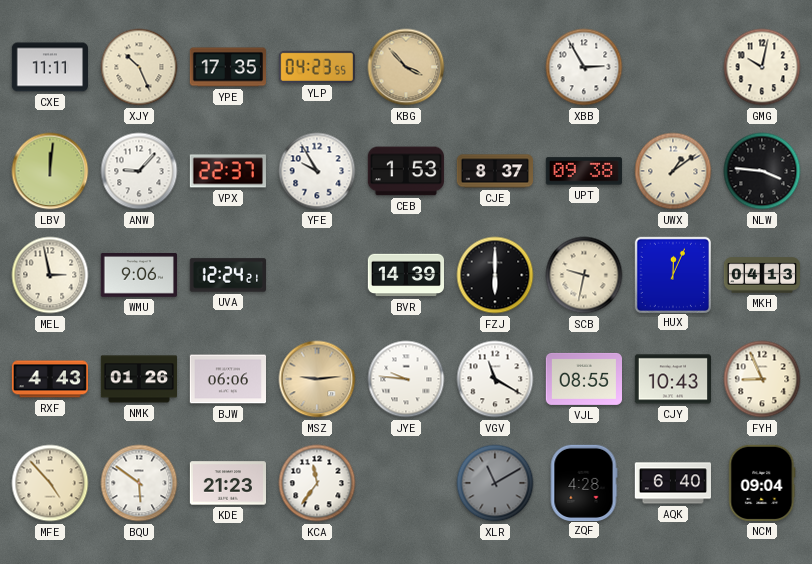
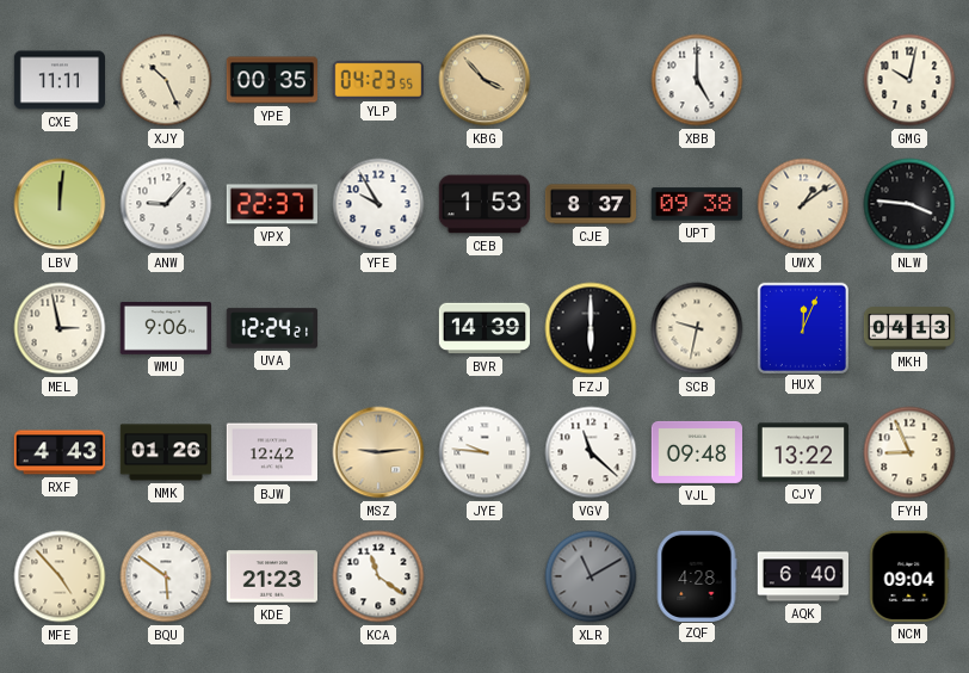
YPE: 17:35 -> 00:35 (271, 80)
XBB: 2:55 -> 5:00 (697, 80)
BJW: 06:06 -> 12:42 (271, 452)
VGV: 11:20 -> 11:22 (591, 452)
VJL: 08:55 -> 09:48 (696, 452)
CJY: 10:43 -> 13:22 (802, 452)
KCA: 11:36 -> 11:21 (378, 576)
